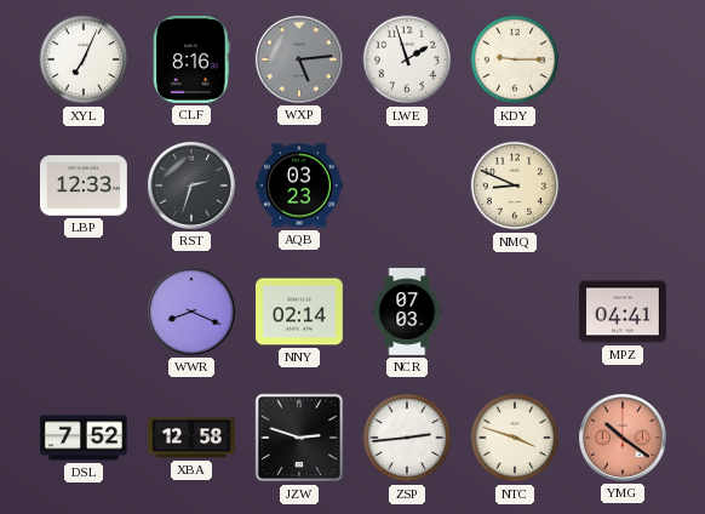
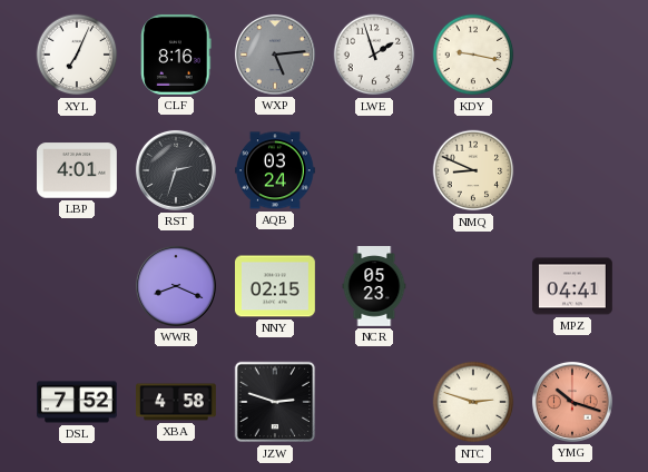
KDY: 9:15 -> 9:17 (473, 55)
LBP: 12:33 -> 4:01 (78, 170)
AQB: 03:23 -> 03:24 (276, 170)
NNY: 02:14 -> 02:15 (276, 286)
NCR: 07:03 -> 05:23 (374, 287)
XBA: 12:58 -> 4:58 (177, 402)
ZSP: 2:44 -> none (407, 438)
NTC: 3:48 -> 2:48 (473, 402)
YMG: 10:21 -> 10:18 (572, 402)
